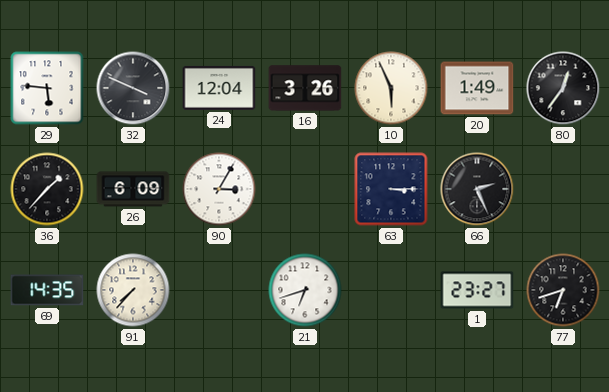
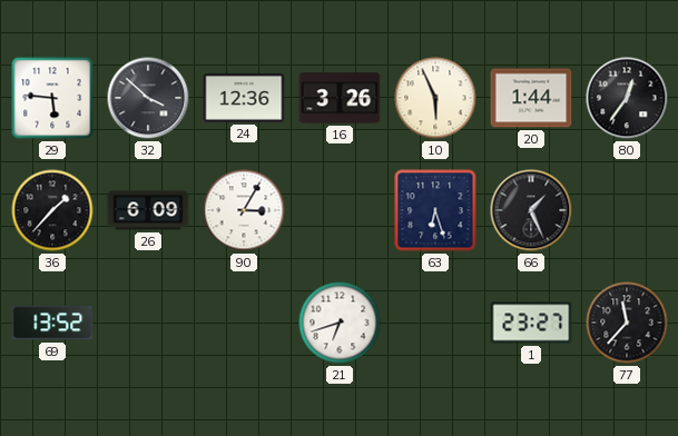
32: 3:49 -> 3:52 (148, 98)
24: 12:04 -> 12:36 (244, 98)
20: 1:49 -> 1:44 (531, 98)
63: 3:15 -> 6:27 (435, 210)
66: 2:26 -> 1:26 (531, 210)
69: 14:35 -> 13:52 (52, 323)
91: 7:37 -> none (133, 290)
77: 6:42 -> 11:37 (627, 323)
